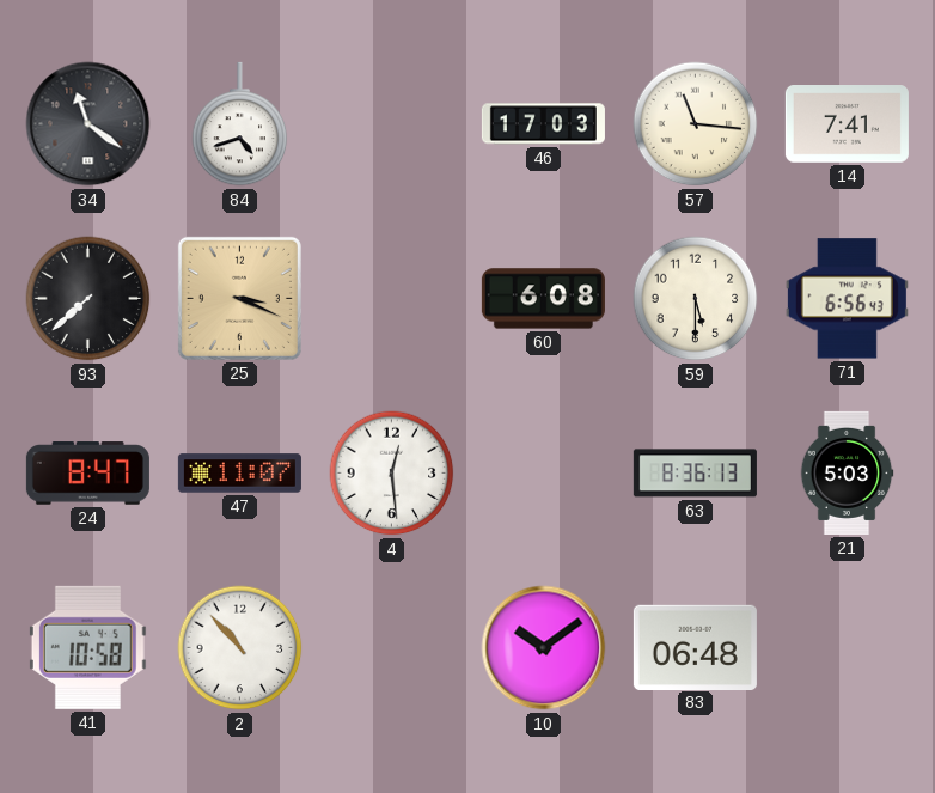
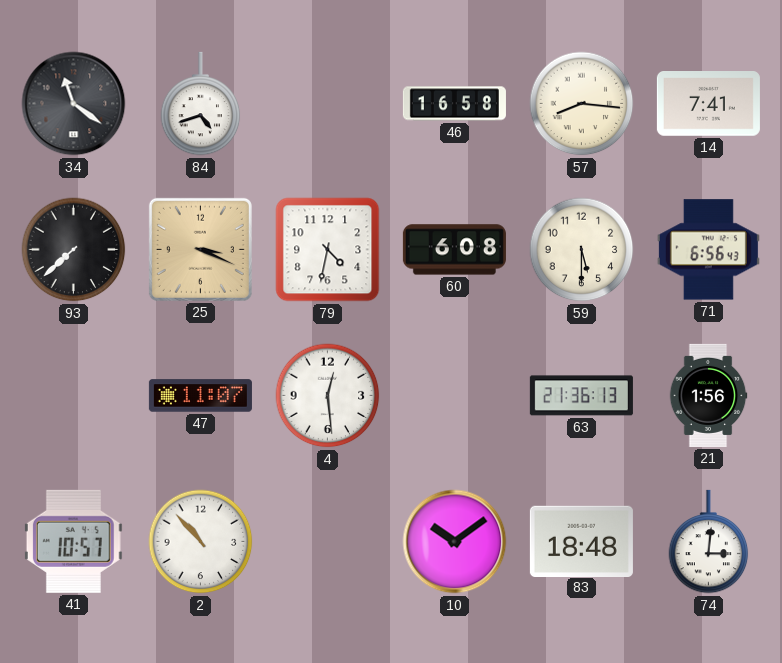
46: 17:03 -> 16:58 (454, 104)
57: 11:16 -> 8:16 (582, 104)
79: none -> 4:32 (328, 250)
24: 8:47 -> none (87, 474)
63: 8:36 -> 21:36 (581, 396)
21: 5:03 -> 1:56 (708, 395)
41: 10:58 -> 10:57 (73, 541)
83: 06:48 -> 18:48 (581, 541)
74: none -> 3:01 (709, 542)
